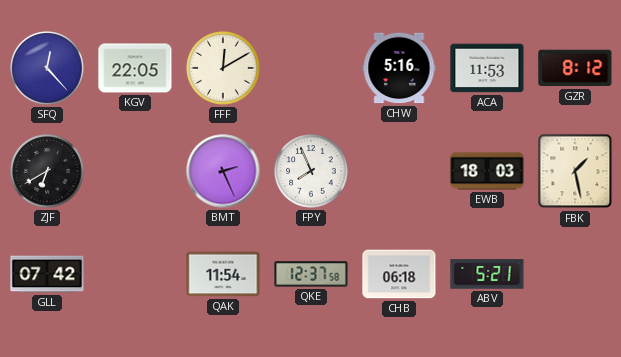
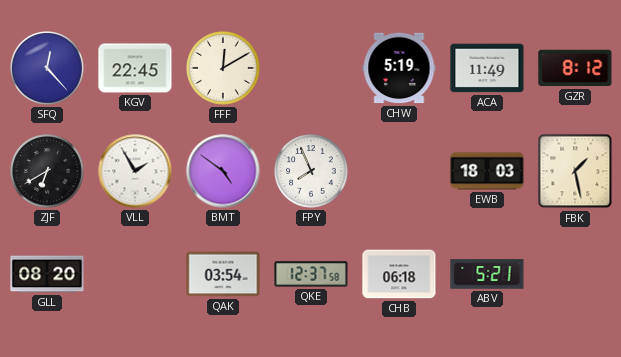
KGV: 22:05 -> 22:45 (135, 68)
CHW: 5:16 -> 5:19 (399, 68)
ACA: 11:53 -> 11:49 (487, 68)
VLL: none -> 1:55 (135, 171)
BMT: 2:26 -> 4:51 (223, 171)
GLL: 07:42 -> 08:20 (47, 274)
QAK: 11:54 -> 03:54 (223, 274)
